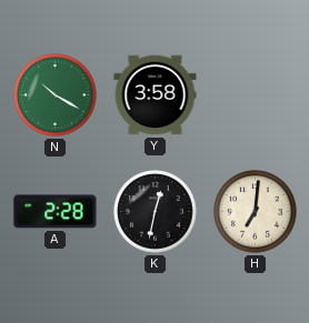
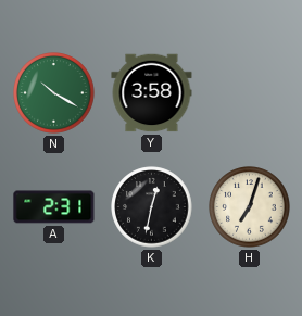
A: 2:28 -> 2:31 (54, 207)
H: 7:01 -> 7:03 (250, 207)
